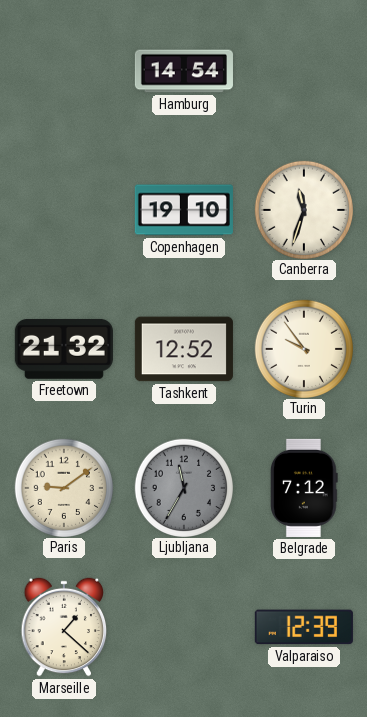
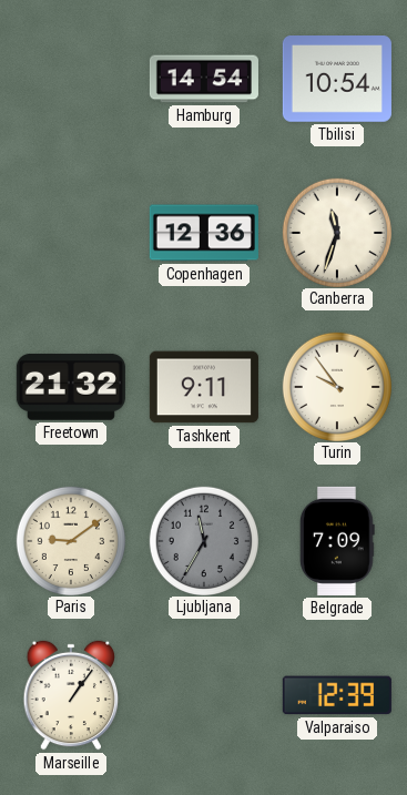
Tbilisi: none -> 10:54 (337, 79)
Copenhagen: 19:10 -> 12:36 (204, 233)
Tashkent: 12:52 -> 9:11 (204, 387)
Belgrade: 7:12 -> 7:09 (338, 541)
Marseille: 1:22 -> 1:06 (71, 695)
